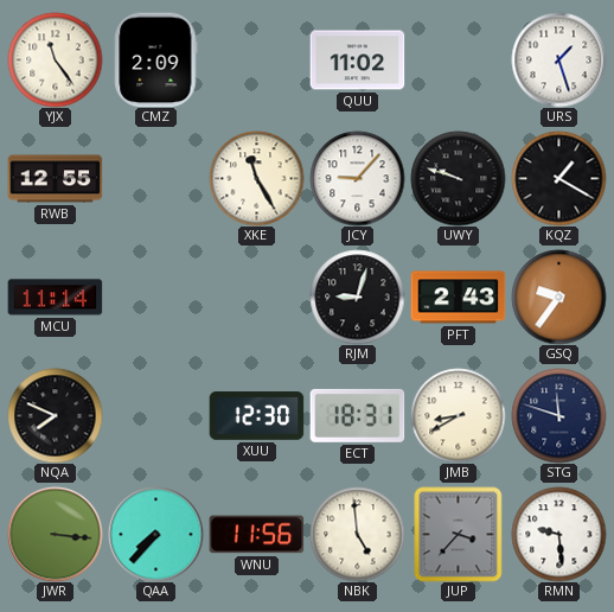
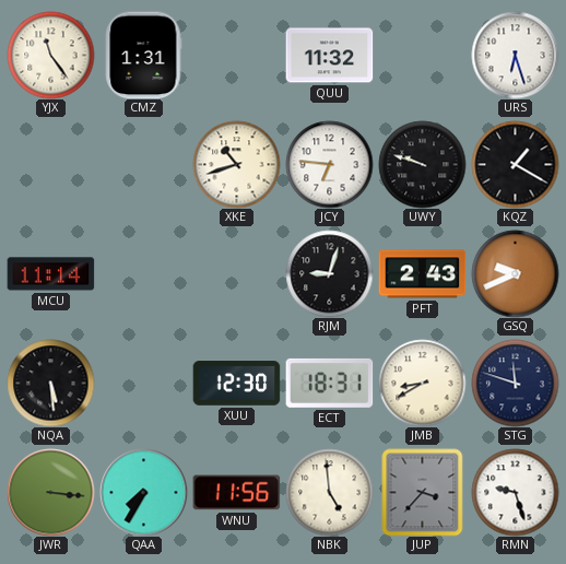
CMZ: 2:09 -> 1:31 (144, 55)
QUU: 11:02 -> 11:32 (329, 56)
URS: 1:27 -> 6:27 (515, 55)
RWB: 12:55 -> none (55, 179)
XKE: 11:25 -> 10:42 (236, 164)
JCY: 9:07 -> 6:46 (329, 164)
GSQ: 9:36 -> 9:41 (515, 273)
NQA: 7:49 -> 5:29 (50, 383)
QAA: 7:37 -> 7:35 (143, 492)
RMN: 9:29 -> 9:27 (515, 492)
